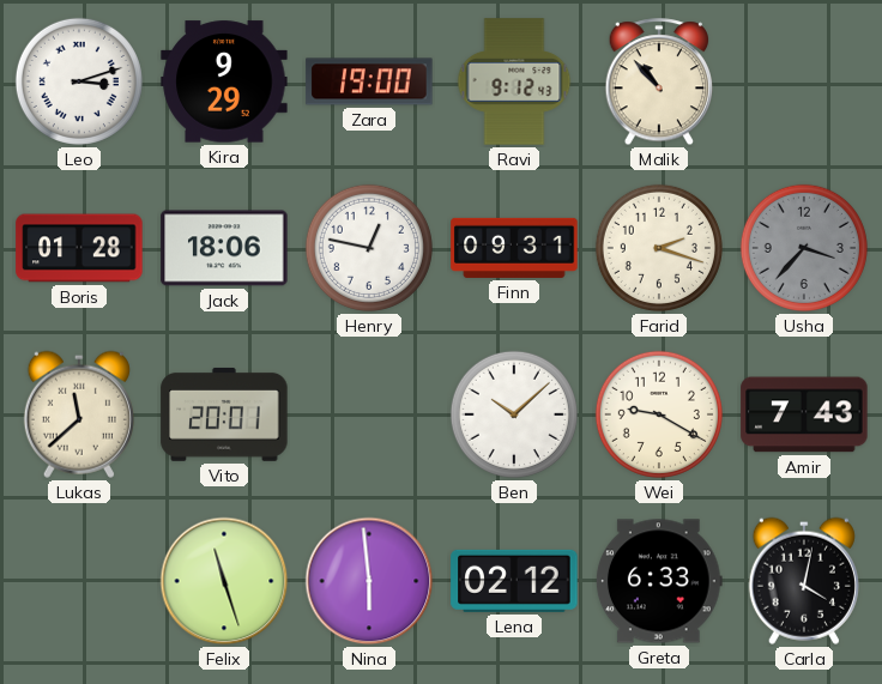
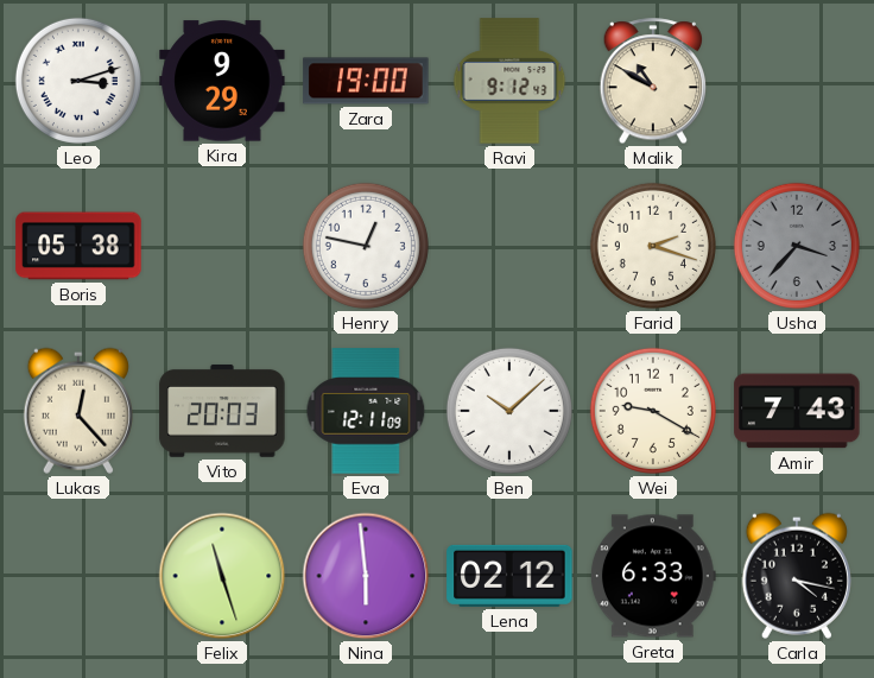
Malik: 10:53 -> 10:50 (653, 82)
Boris: 01:28 -> 05:38 (78, 246)
Jack: 18:06 -> none (224, 248)
Finn: 09:31 -> none (514, 248)
Lukas: 11:38 -> 12:23 (78, 411)
Vito: 20:01 -> 20:03 (222, 411)
Eva: none -> 12:11 (366, 411)
Carla: 4:02 -> 4:17 (797, 576)
